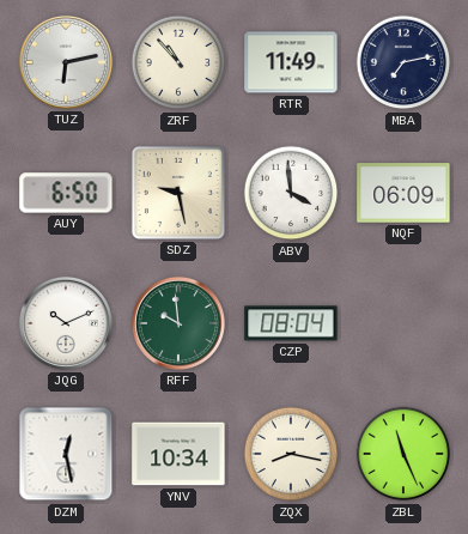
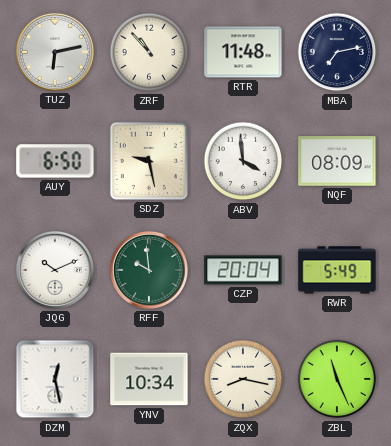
RTR: 11:49 -> 11:48 (243, 52)
NQF: 06:09 -> 08:09 (337, 161)
CZP: 08:04 -> 20:04 (243, 270)
RWR: none -> 5:49 (337, 270)
